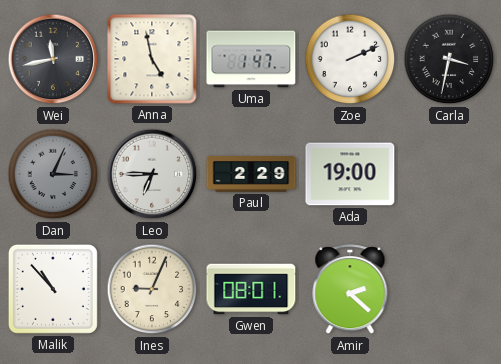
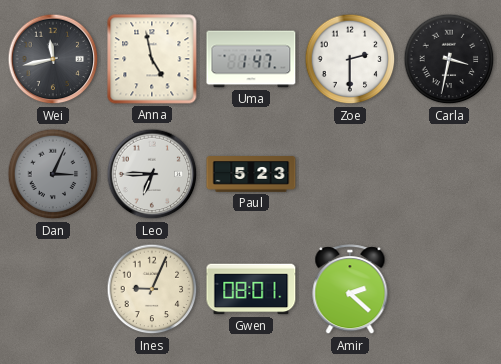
Zoe: 2:11 -> 2:30 (350, 59)
Paul: 2:29 -> 5:23 (251, 174)
Ada: 19:00 -> none (350, 174)
Malik: 10:53 -> none (53, 289)
